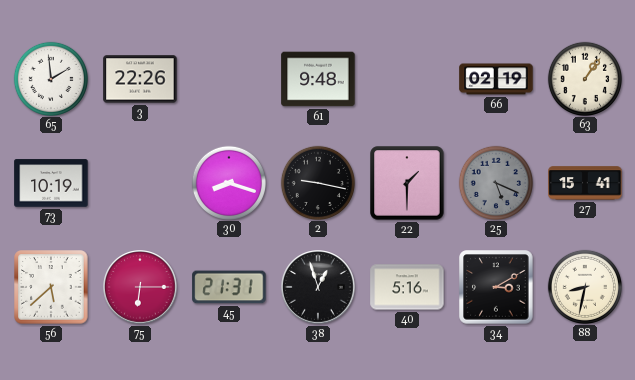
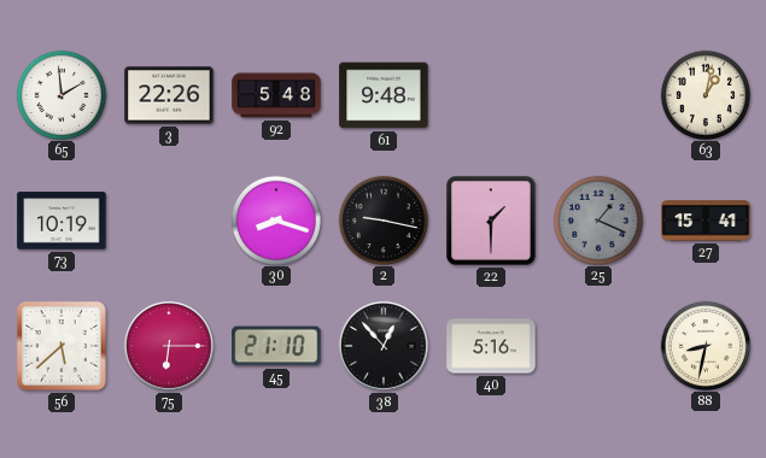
92: none -> 5:48 (276, 95)
66: 02:19 -> none (496, 79)
63: 1:06 -> 1:02 (704, 94)
25: 5:19 -> 1:19 (597, 219)
45: 21:31 -> 21:10 (276, 346)
38: 12:57 -> 12:53 (384, 346)
34: 3:10 -> none (496, 287)
